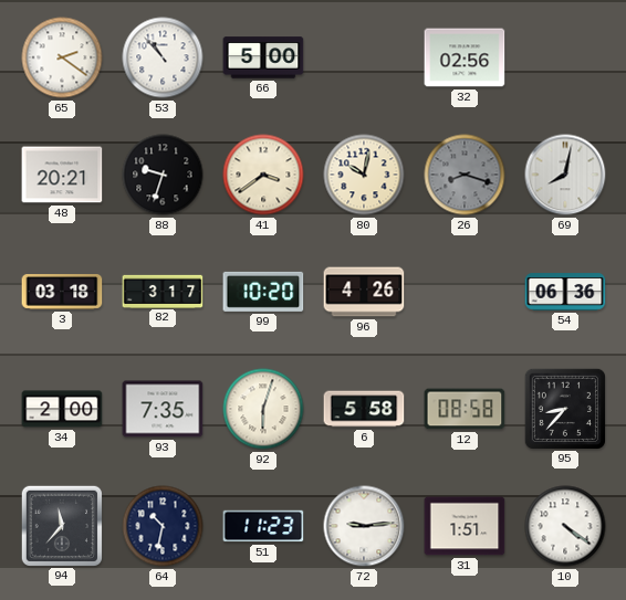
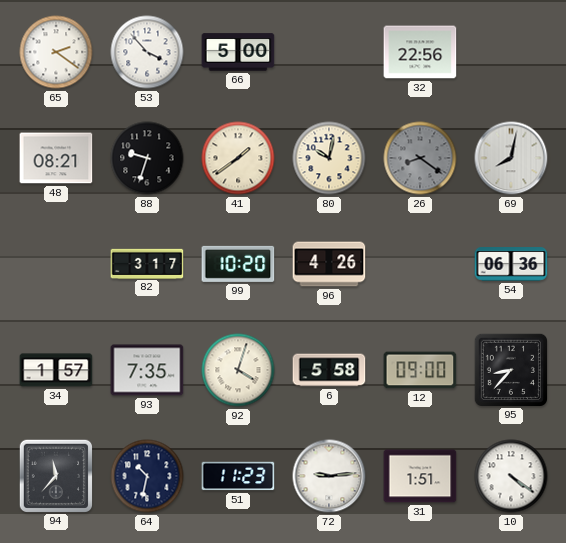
53: 10:53 -> 3:53 (147, 52)
32: 02:56 -> 22:56 (420, 52)
48: 20:21 -> 08:21 (56, 158)
41: 3:39 -> 1:39 (238, 158)
26: 8:18 -> 8:21 (420, 158)
3: 03:18 -> none (62, 293)
34: 2:00 -> 1:57 (56, 370)
92: 6:03 -> 4:03 (238, 370)
12: 08:58 -> 09:00 (420, 370)
